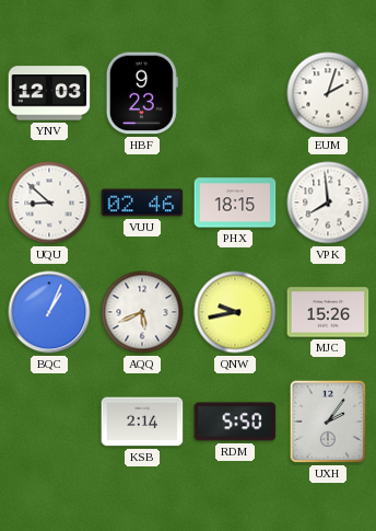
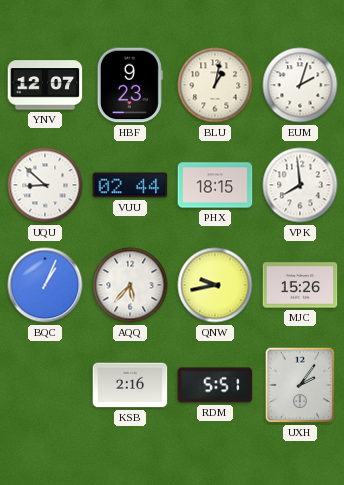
YNV: 12:03 -> 12:07 (45, 85)
BLU: none -> 1:02 (215, 85)
VUU: 02:46 -> 02:44 (130, 185)
AQQ: 5:41 -> 5:37 (130, 285)
KSB: 2:14 -> 2:16 (130, 385)
RDM: 5:50 -> 5:51 (215, 385)
